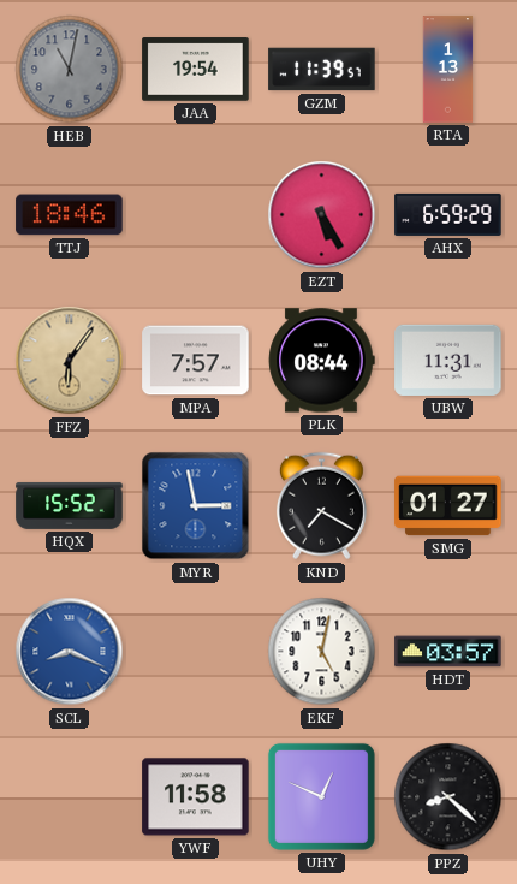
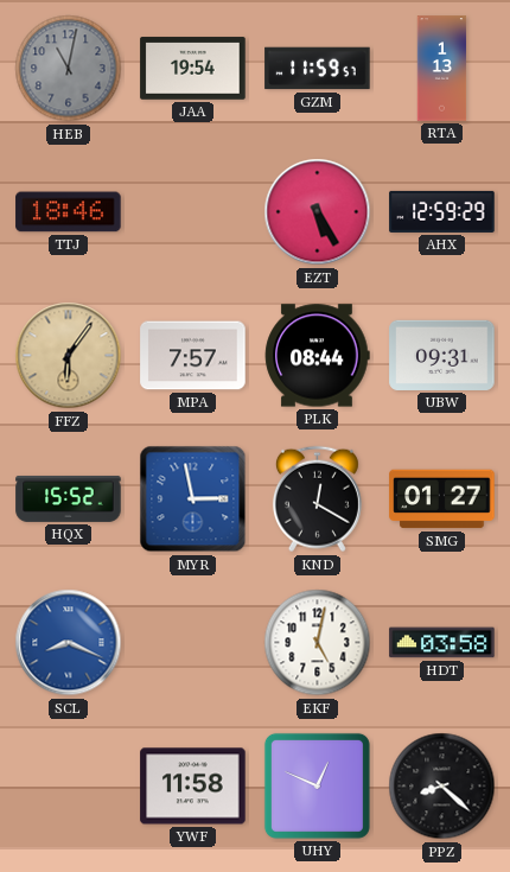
GZM: 11:39 -> 11:59 (318, 69)
AHX: 6:59 -> 12:59 (442, 211)
UBW: 11:31 -> 09:31 (442, 355)
KND: 7:20 -> 12:20 (317, 499)
HDT: 03:57 -> 03:58 (442, 643)
